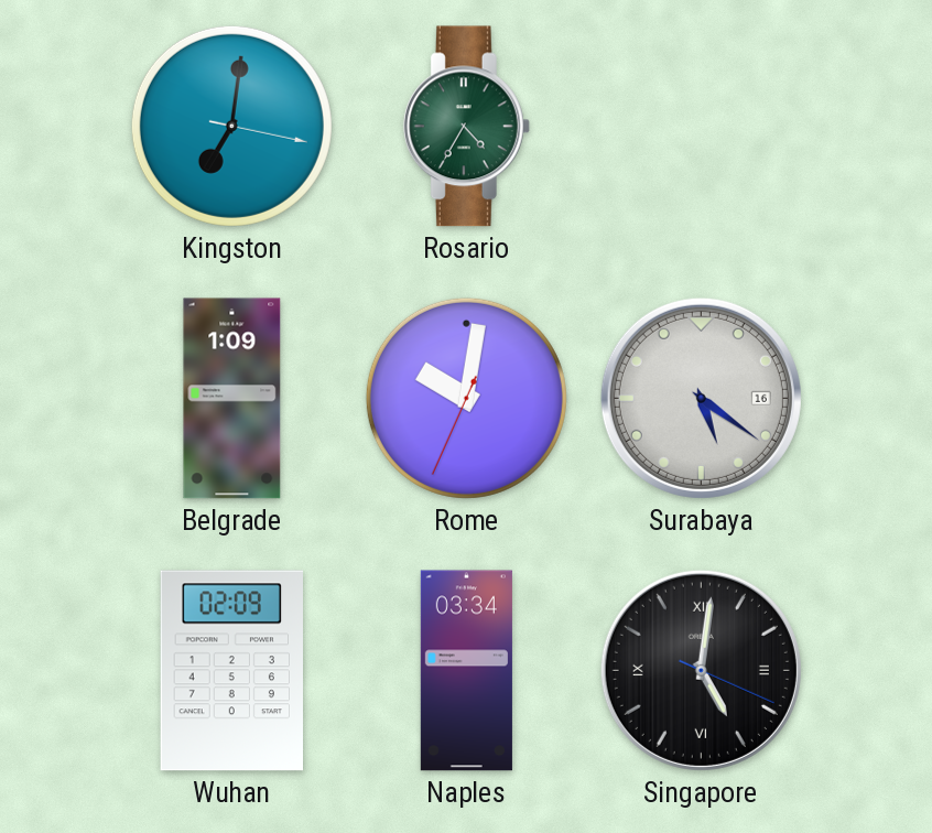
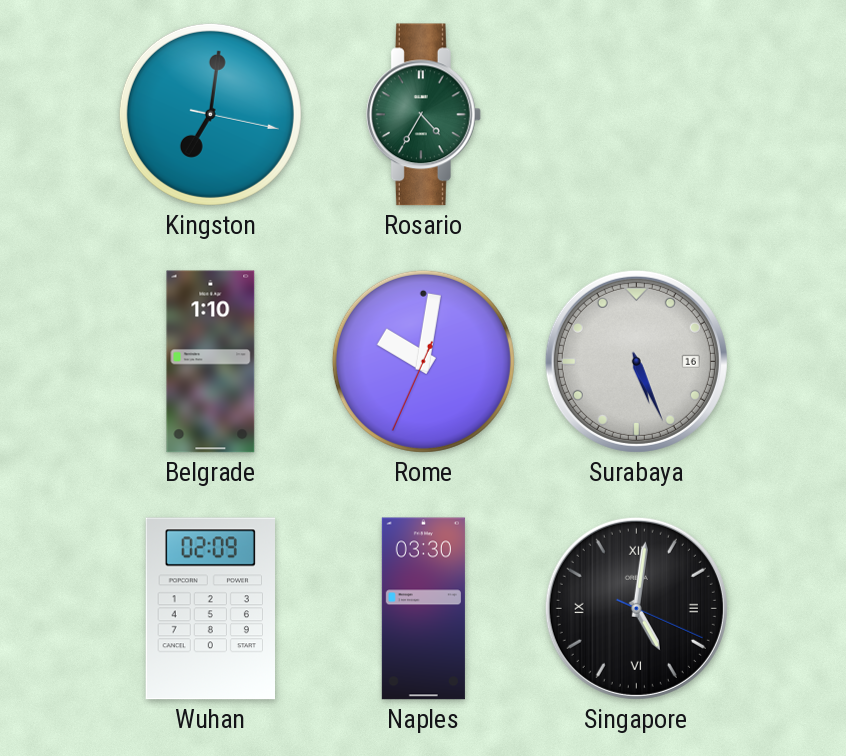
Belgrade: 1:09 -> 1:10 (211, 362)
Surabaya: 5:21 -> 5:26 (636, 361)
Naples: 03:34 -> 03:30 (423, 609)
